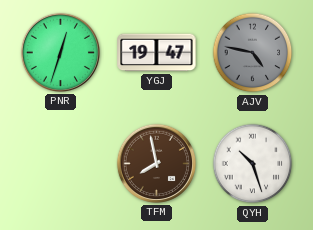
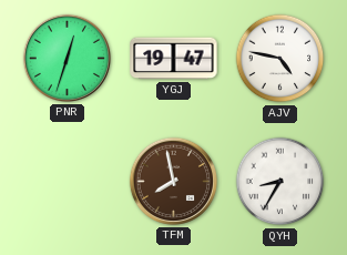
AJV dial: grey -> white (280, 59)
QYH: 10:27 -> 8:35 (280, 182)
